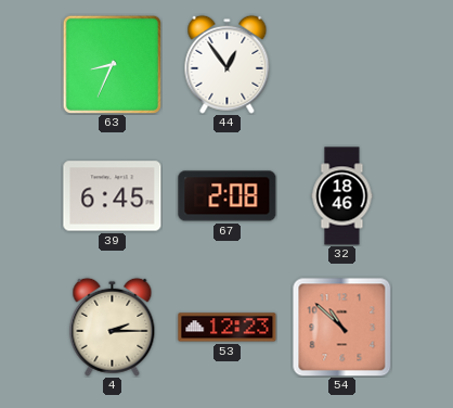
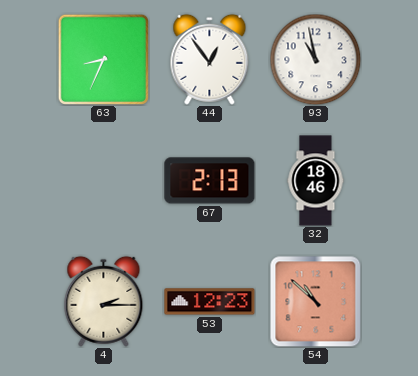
93: none -> 10:58 (315, 59)
39: 6:45 -> none (113, 196)
67: 2:08 -> 2:13 (210, 181)
